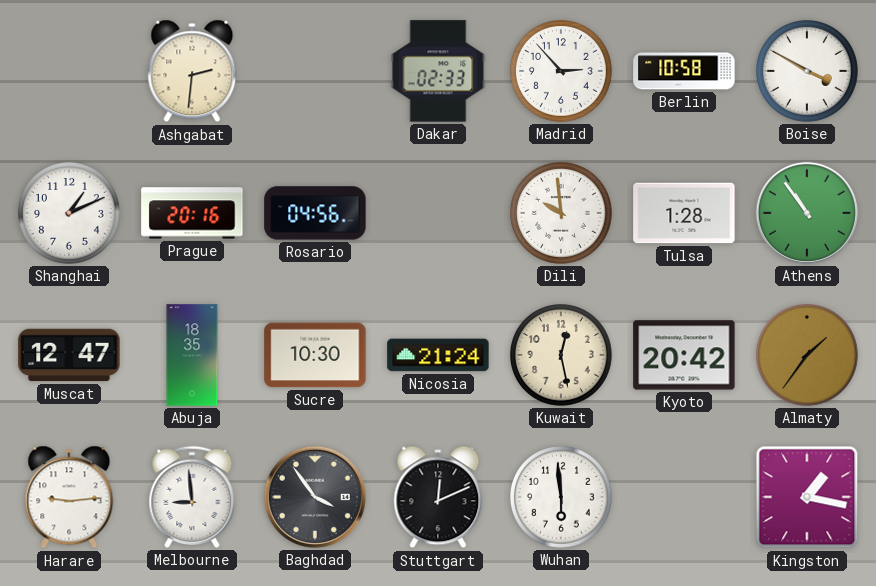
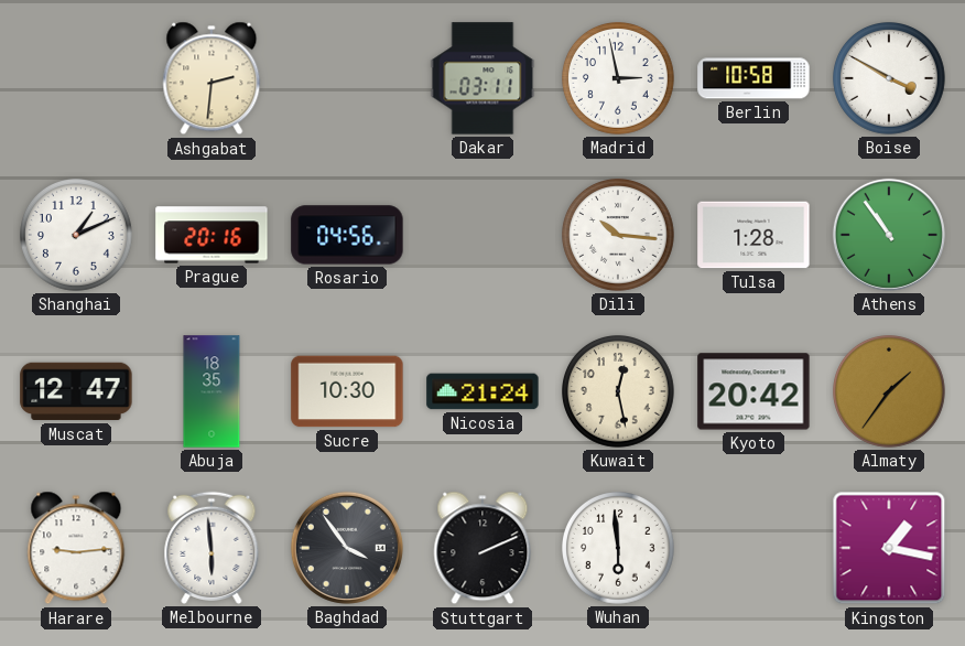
Dakar: 02:33 -> 03:11 (482, 78)
Madrid: 2:53 -> 2:58 (619, 79)
Dili: 9:59 -> 10:16 (619, 236)
Melbourne: 8:59 -> 5:59 (212, 548)
Stuttgart: 12:11 -> 2:11 (482, 548)
